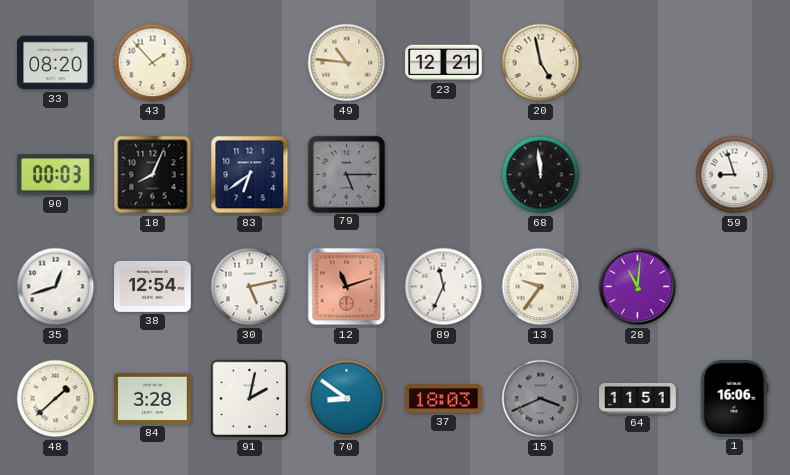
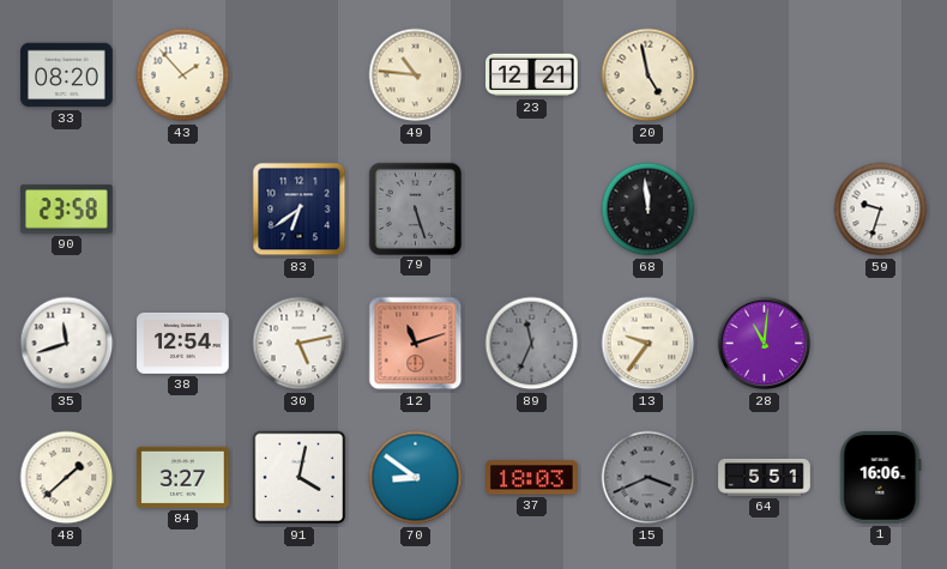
90: 00:03 -> 23:58 (67, 210)
18: 8:04 -> none (153, 175)
79: 5:15 -> 5:27 (415, 208)
59: 8:57 -> 9:33 (881, 210)
35: 12:42 -> 11:42 (67, 344)
89 dial: white -> grey (532, 344)
84: 3:28 -> 3:27 (183, 477)
91: 2:02 -> 4:02 (300, 478)
64: 11:51 -> 5:51 (765, 478)
